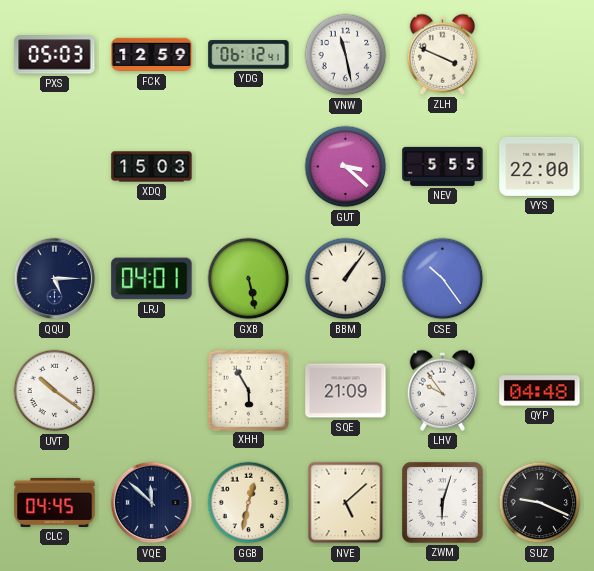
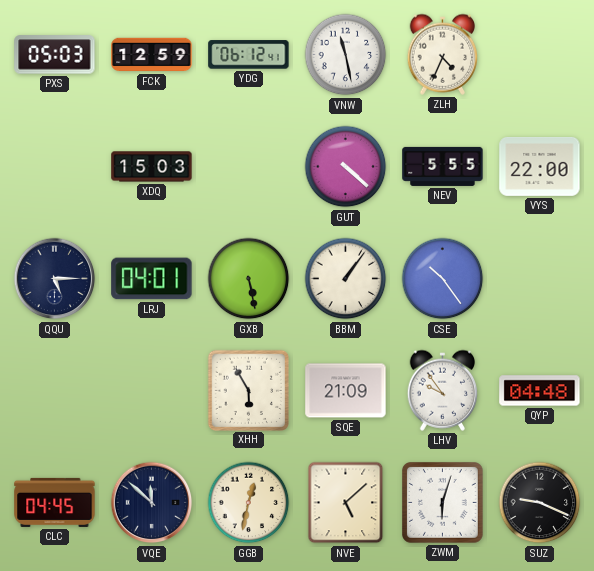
ZLH: 3:49 -> 4:34 (443, 54)
GUT: 3:22 -> 4:22 (346, 167)
UVT: 10:21 -> none (55, 391)
